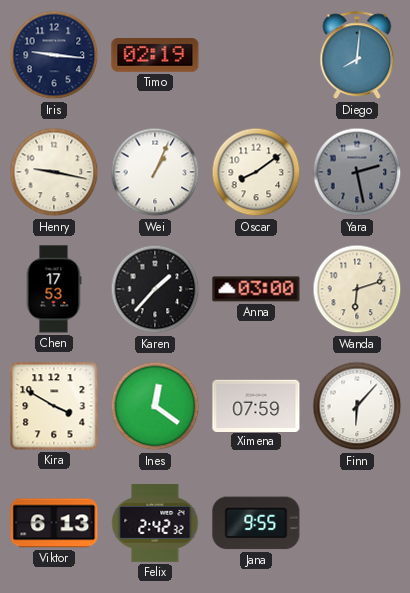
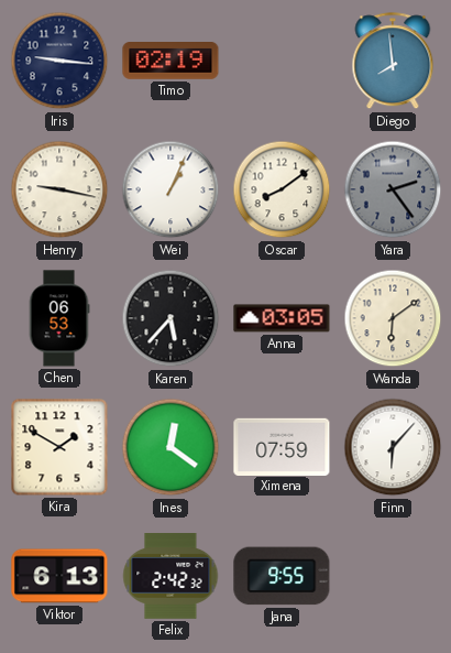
Diego: 8:01 -> 7:59 (393, 62)
Yara: 2:28 -> 2:24 (393, 189)
Chen: 17:53 -> 06:53 (59, 318)
Karen: 1:37 -> 5:37 (170, 318)
Anna: 03:00 -> 03:05 (282, 318)
Wanda: 6:12 -> 6:09 (393, 318)
Kira: 3:50 -> 1:50 (59, 447)
